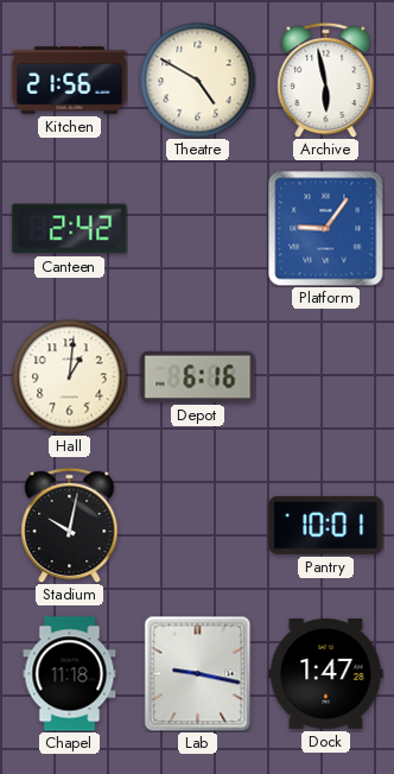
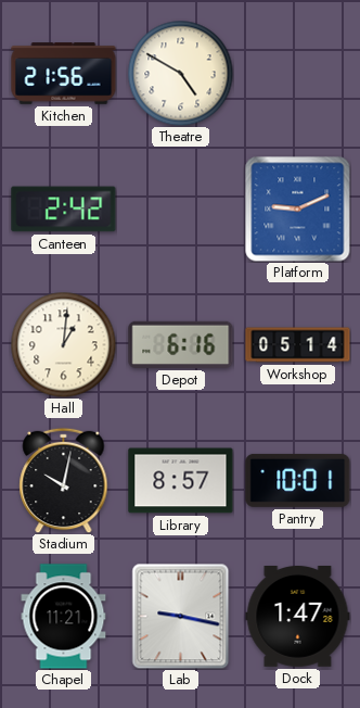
Archive: 5:58 -> none (326, 80)
Platform: 9:06 -> 9:11 (298, 210)
Workshop: none -> 05:14 (298, 345)
Library: none -> 8:57 (181, 481)
Chapel: 11:18 -> 11:21 (64, 617)
